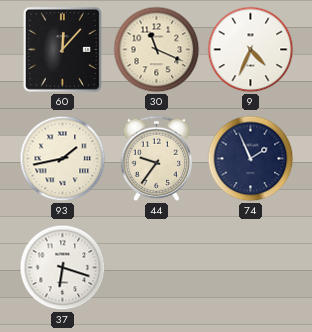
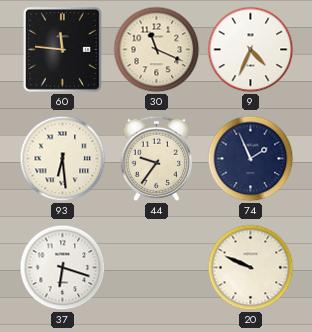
60: 12:07 -> 11:46 (62, 49)
93: 1:43 -> 6:29 (63, 159)
20: none -> 9:49 (251, 268)
